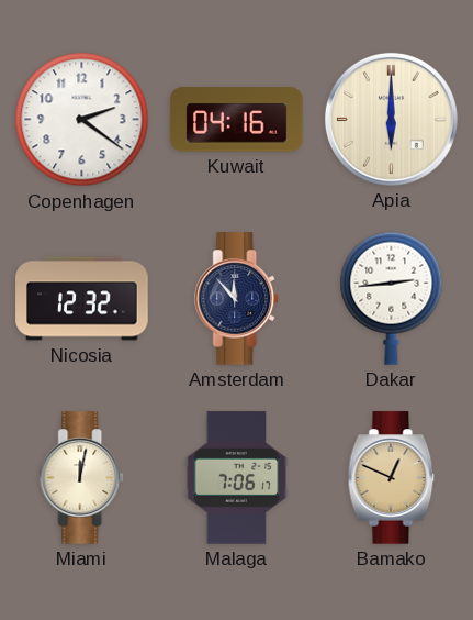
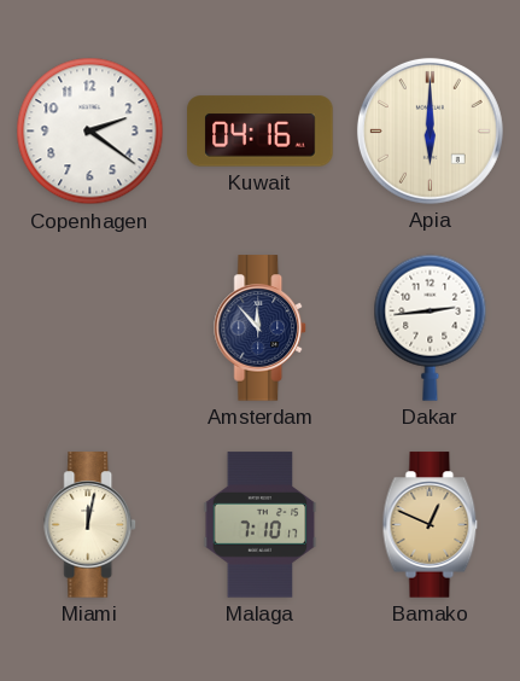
Nicosia: 12:32 -> none (82, 299)
Malaga: 7:06 -> 7:10 (261, 525)
